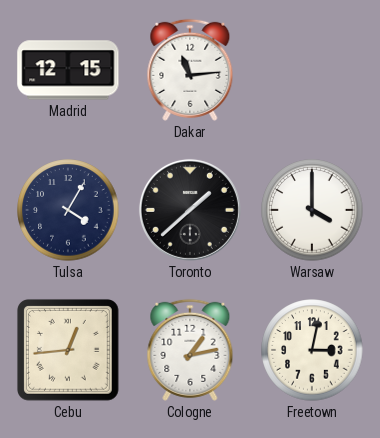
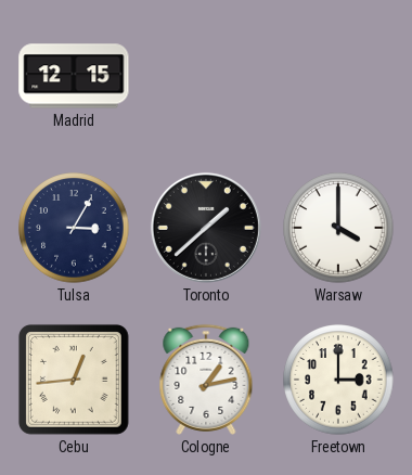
Dakar: 11:14 -> none (190, 70)
Tulsa: 4:05 -> 3:05 (74, 228)
Freetown: 3:02 -> 3:00 (338, 380)
